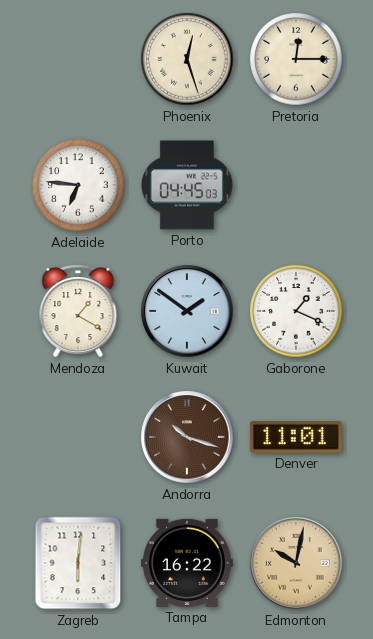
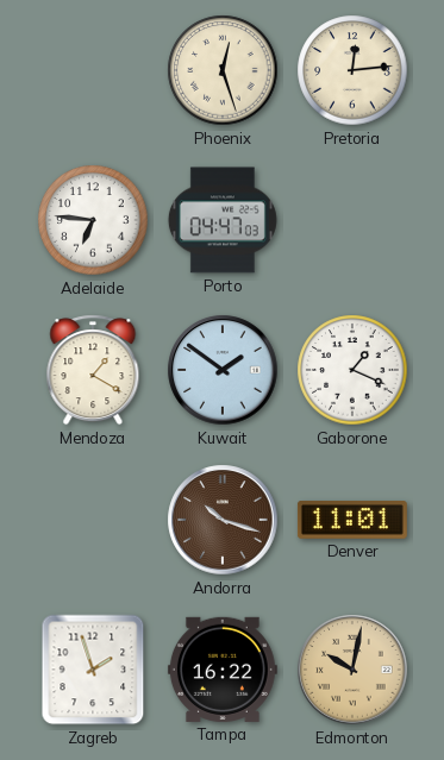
Pretoria: 12:15 -> 12:14 (352, 70)
Porto: 04:45 -> 04:47 (223, 220)
Zagreb: 6:01 -> 1:57 (93, 670)
